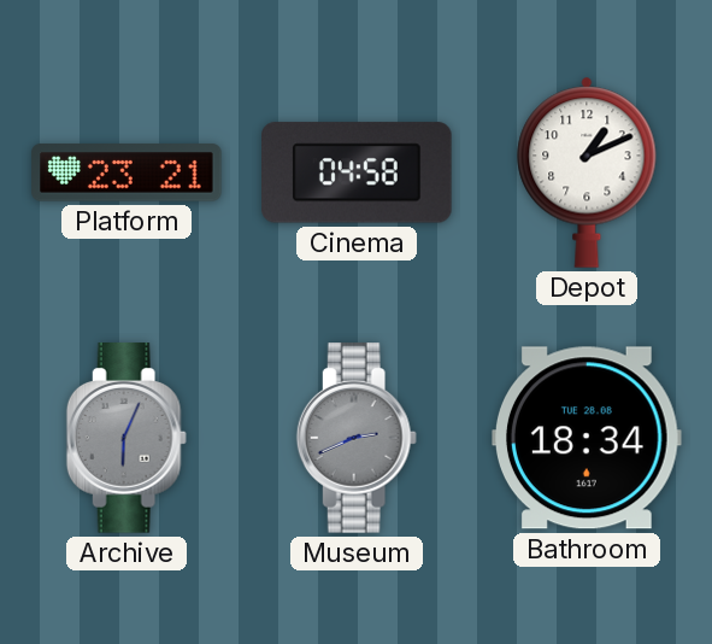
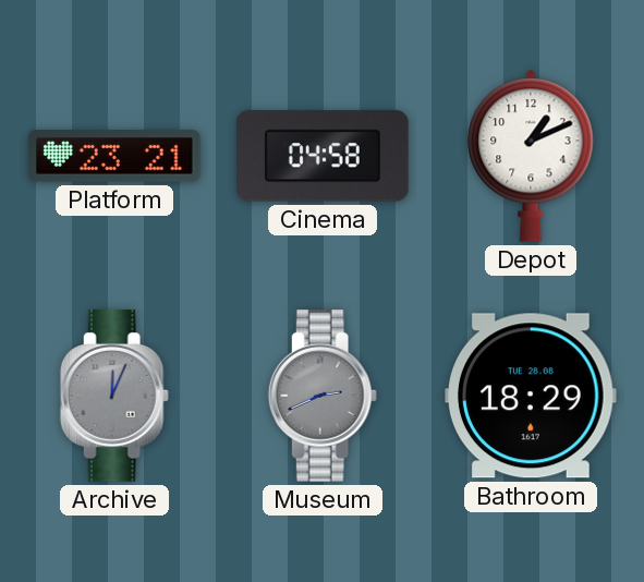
Archive: 6:04 -> 12:04 (114, 396)
Bathroom: 18:34 -> 18:29 (532, 396)
